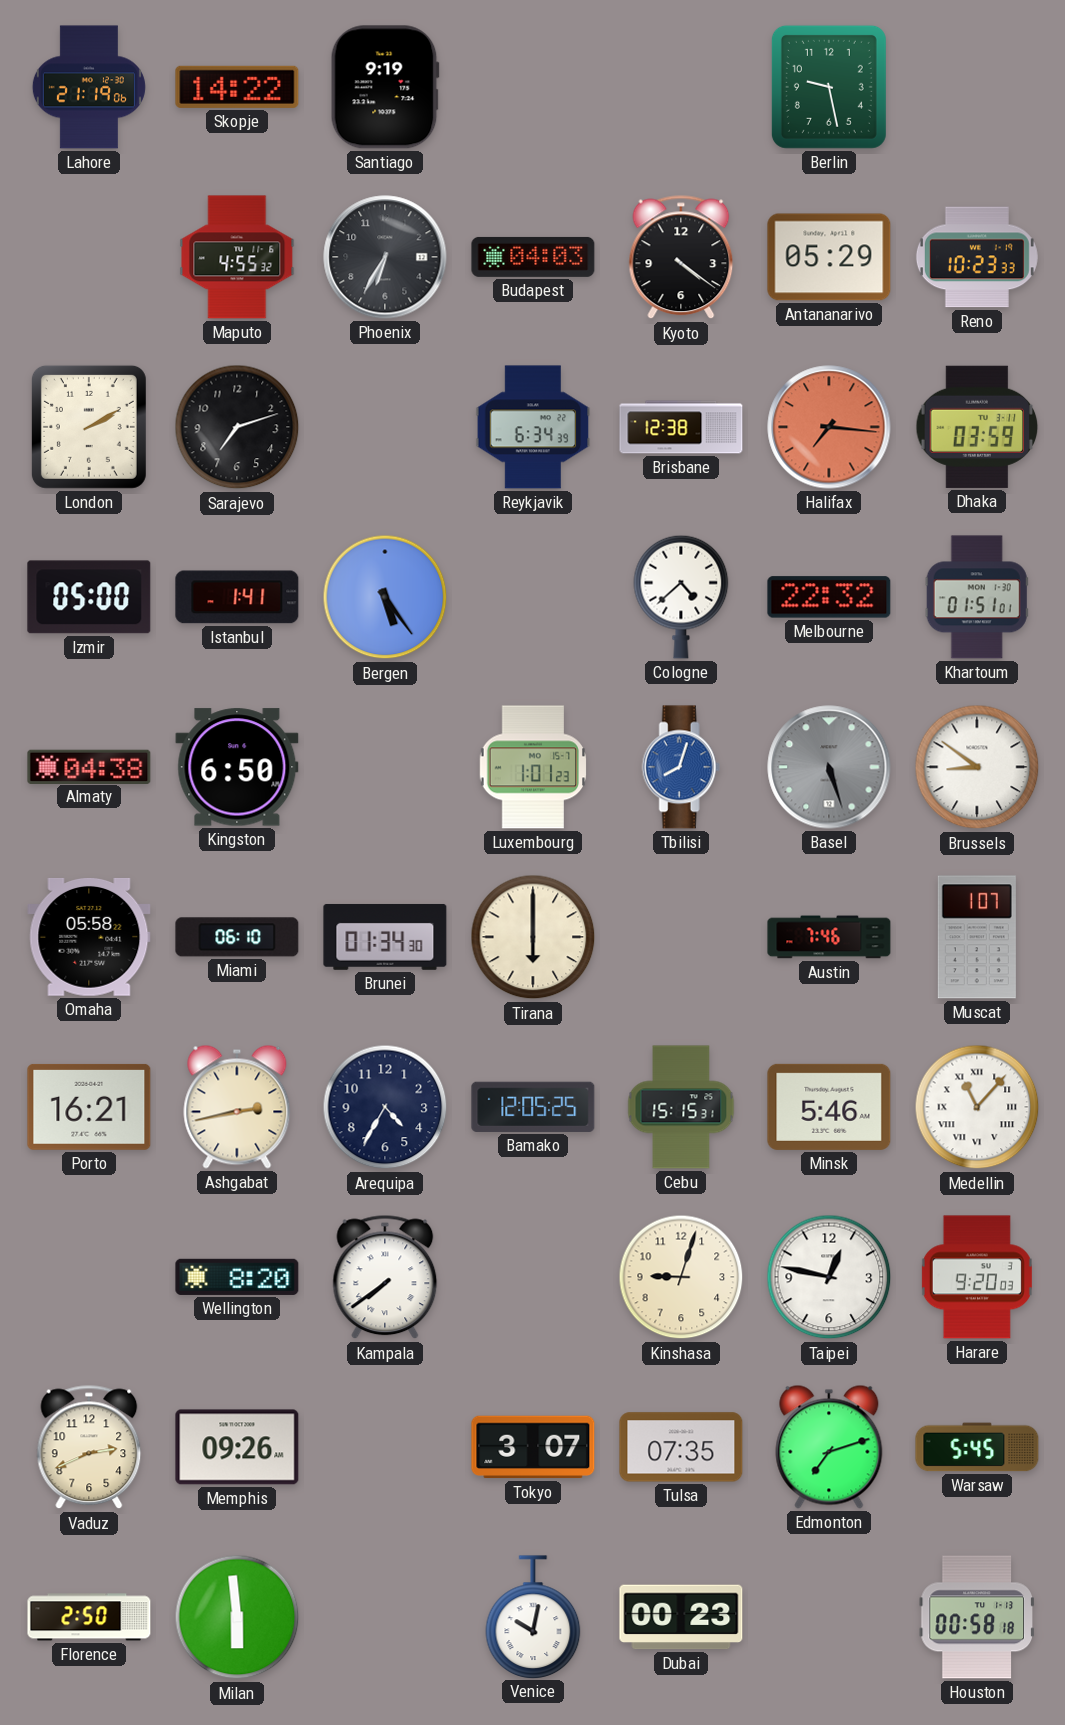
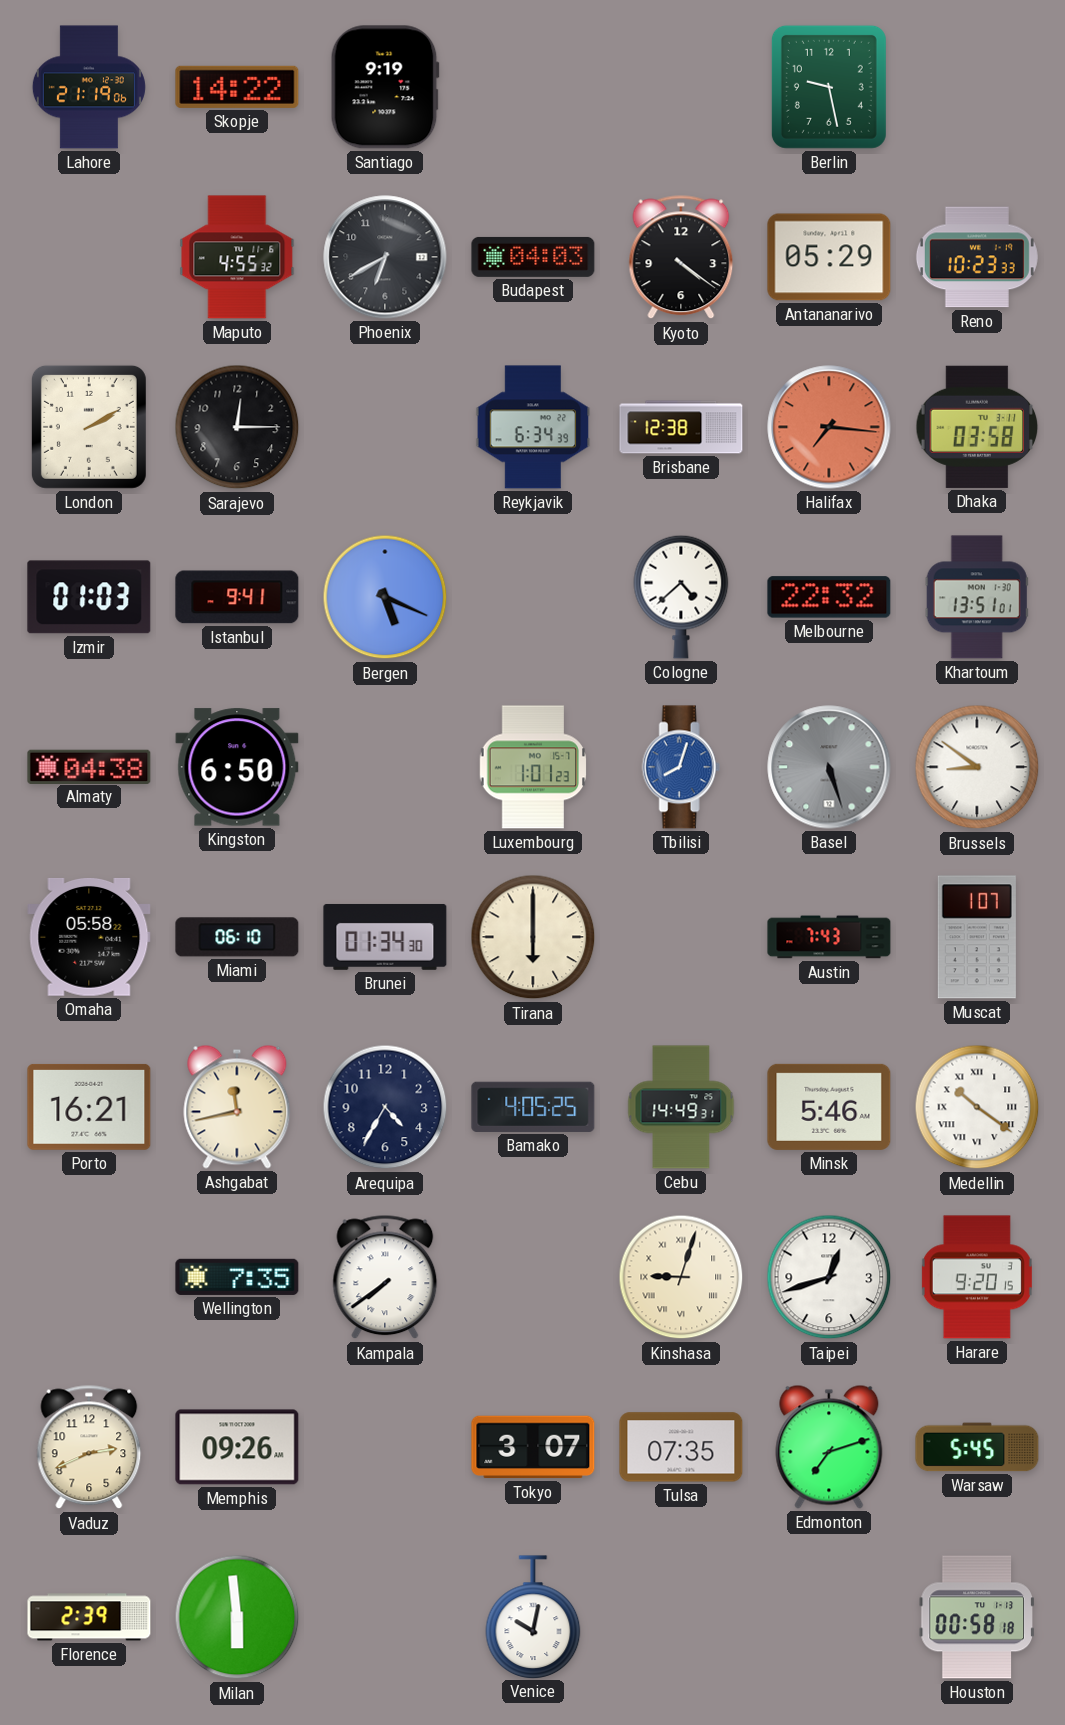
Phoenix: 6:35 -> 6:40 (385, 257)
Sarajevo: 7:12 -> 12:15 (237, 427)
Dhaka: 03:59 -> 03:58 (977, 427)
Izmir: 05:00 -> 01:03 (89, 597)
Istanbul: 1:41 -> 9:41 (237, 597)
Bergen: 5:24 -> 5:19 (385, 597)
Khartoum: 01:51 -> 13:51 (977, 597)
Austin: 7:46 -> 7:43 (829, 937)
Ashgabat: 2:43 -> 11:43 (237, 1107)
Bamako: 12:05 -> 4:05 (533, 1107)
Cebu: 15:15 -> 14:49 (681, 1107)
Medellin: 11:07 -> 10:21 (977, 1107)
Wellington: 8:20 -> 7:35 (237, 1277)
Kinshasa numerals: Arabic -> Roman (681, 1277)
Taipei: 12:47 -> 12:42 (829, 1277)
Harare: 9:20:03 -> 9:20:15 (977, 1277)
Florence: 2:50 -> 2:39 (89, 1617)
Dubai: 00:23 -> none (681, 1617)
